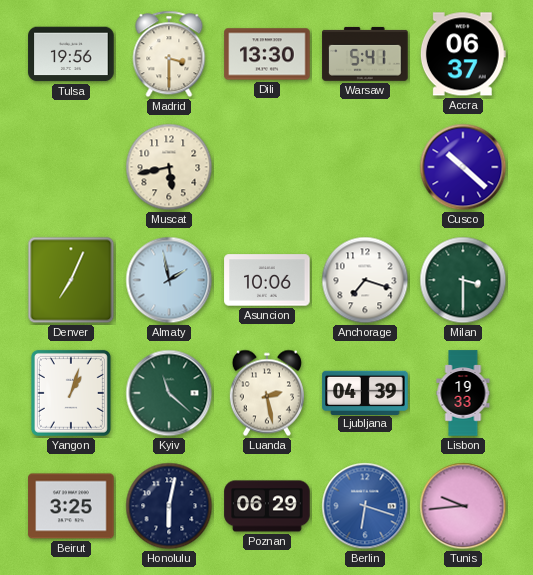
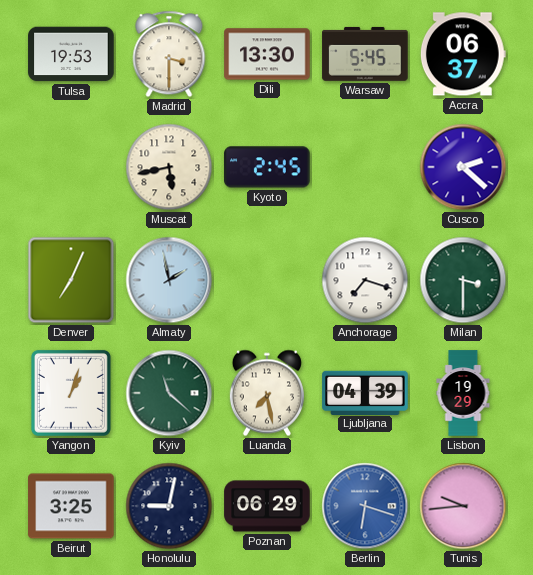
Tulsa: 19:56 -> 19:53 (71, 54)
Warsaw: 5:41 -> 5:45 (365, 54)
Kyoto: none -> 2:45 (267, 167)
Cusco: 10:22 -> 2:22 (463, 167)
Asuncion: 10:06 -> none (267, 280)
Luanda: 2:28 -> 7:28 (267, 393)
Lisbon: 19:33 -> 19:29 (463, 393)
Honolulu: 6:02 -> 9:02 (169, 506)
